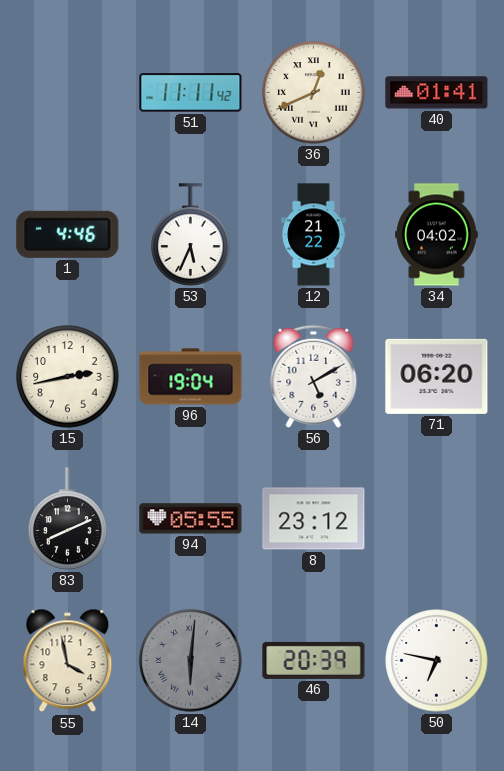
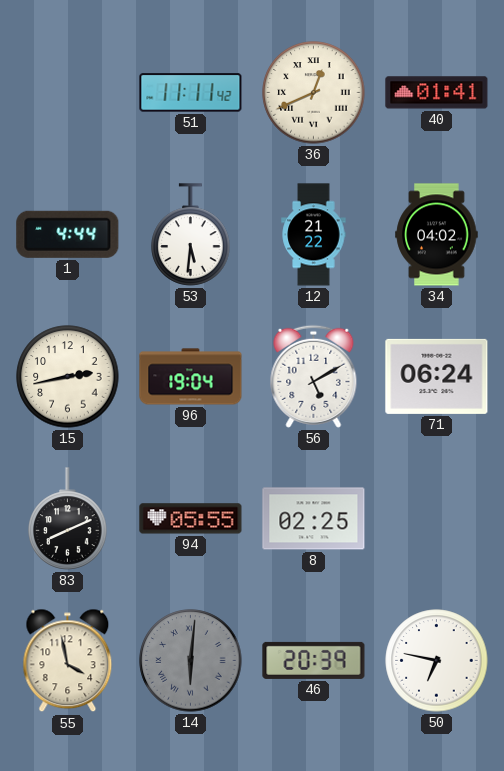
1: 4:46 -> 4:44 (68, 234)
53: 5:34 -> 5:31 (191, 235)
71: 06:20 -> 06:24 (437, 376)
8: 23:12 -> 02:25 (314, 519)
